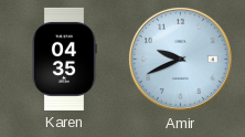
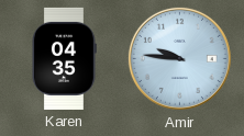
Amir: 9:41 -> 9:46 (179, 58)
